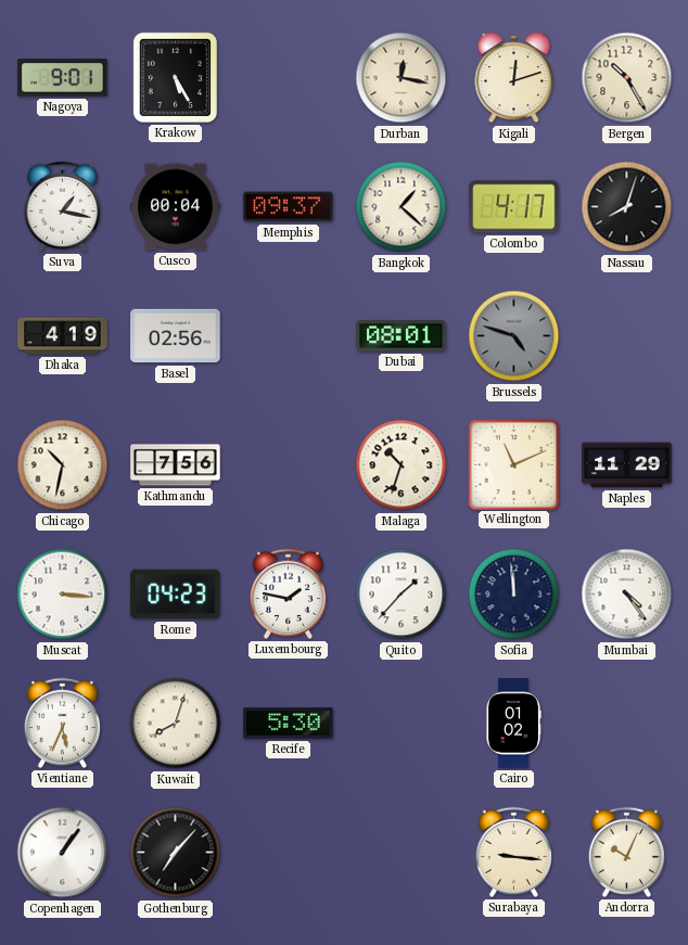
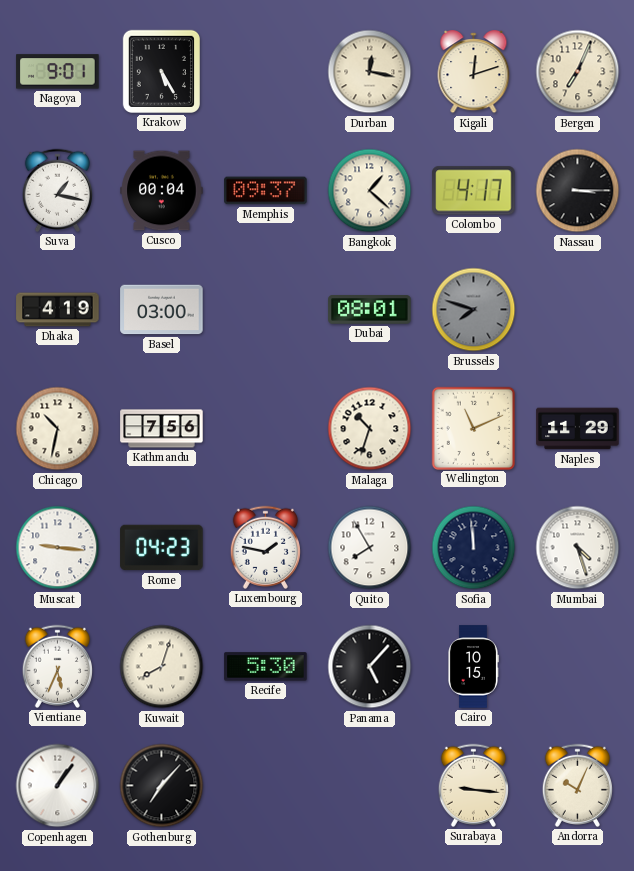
Bergen: 10:25 -> 7:04 (578, 72)
Nassau: 8:03 -> 3:15 (578, 191)
Basel: 02:56 -> 03:00 (162, 310)
Brussels: 4:48 -> 7:48 (474, 310)
Muscat: 3:16 -> 9:16 (58, 548)
Quito: 1:37 -> 7:55 (370, 548)
Mumbai: 4:24 -> 4:27 (578, 548)
Panama: none -> 5:07 (370, 667)
Cairo: 01:02 -> 10:15 (473, 667)
